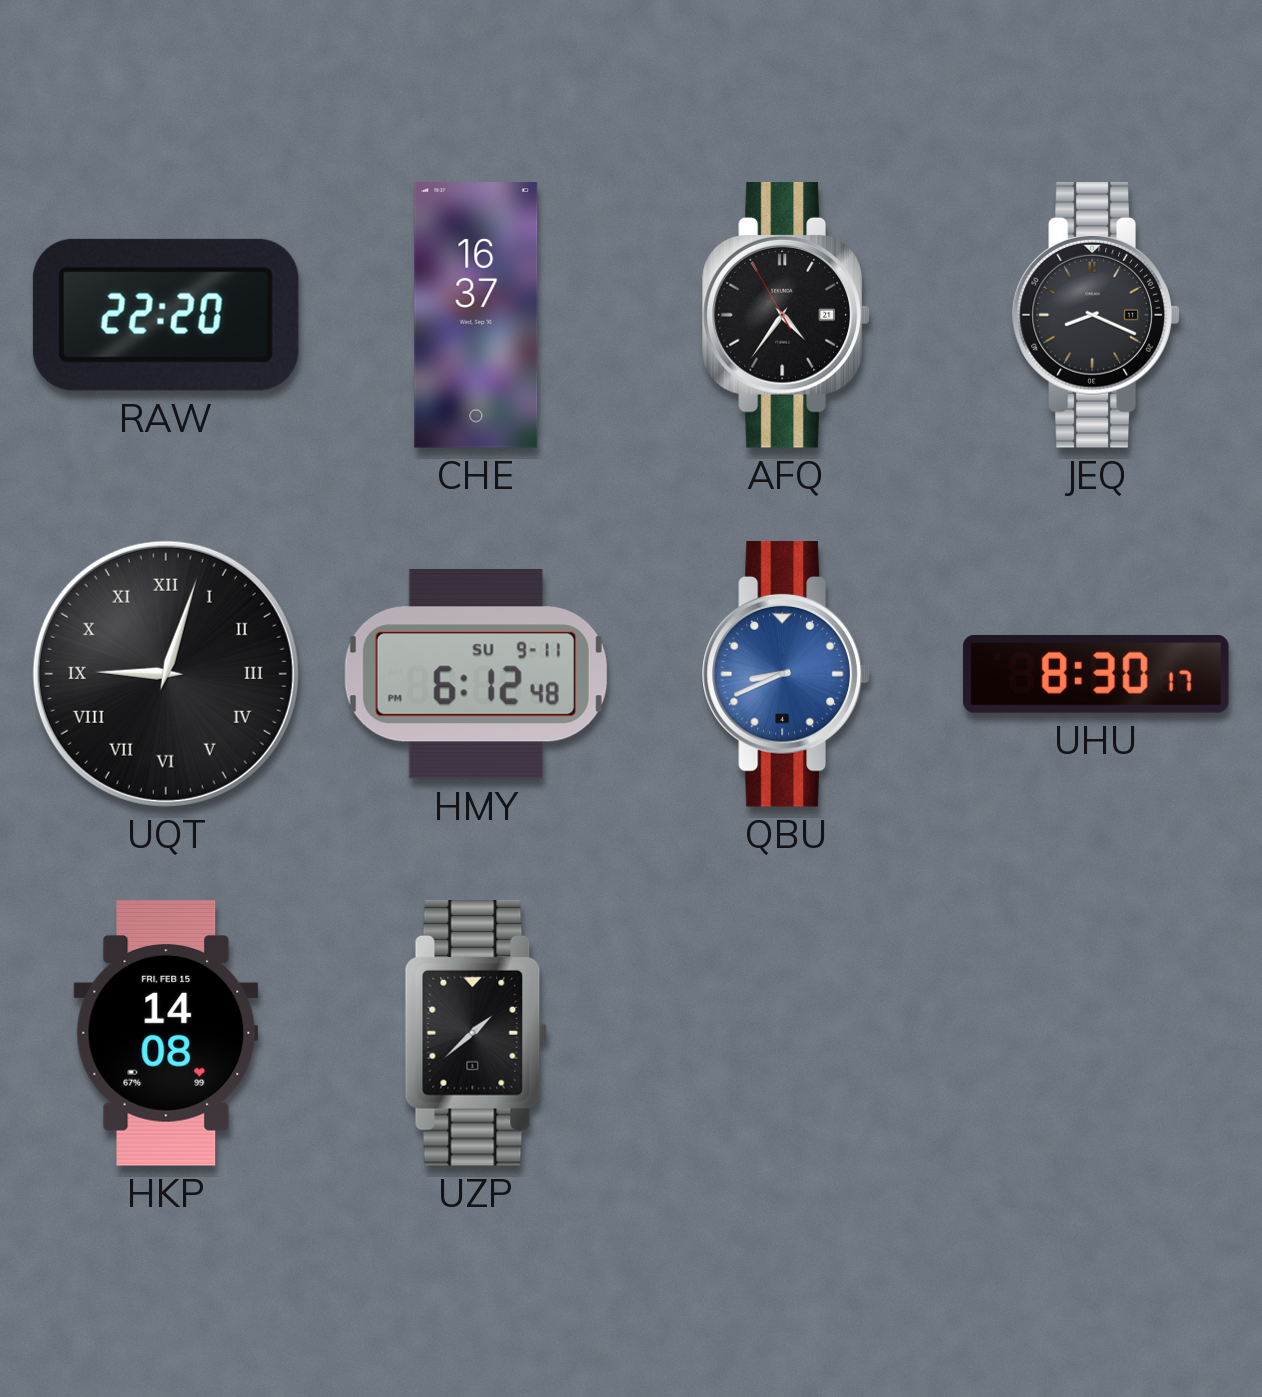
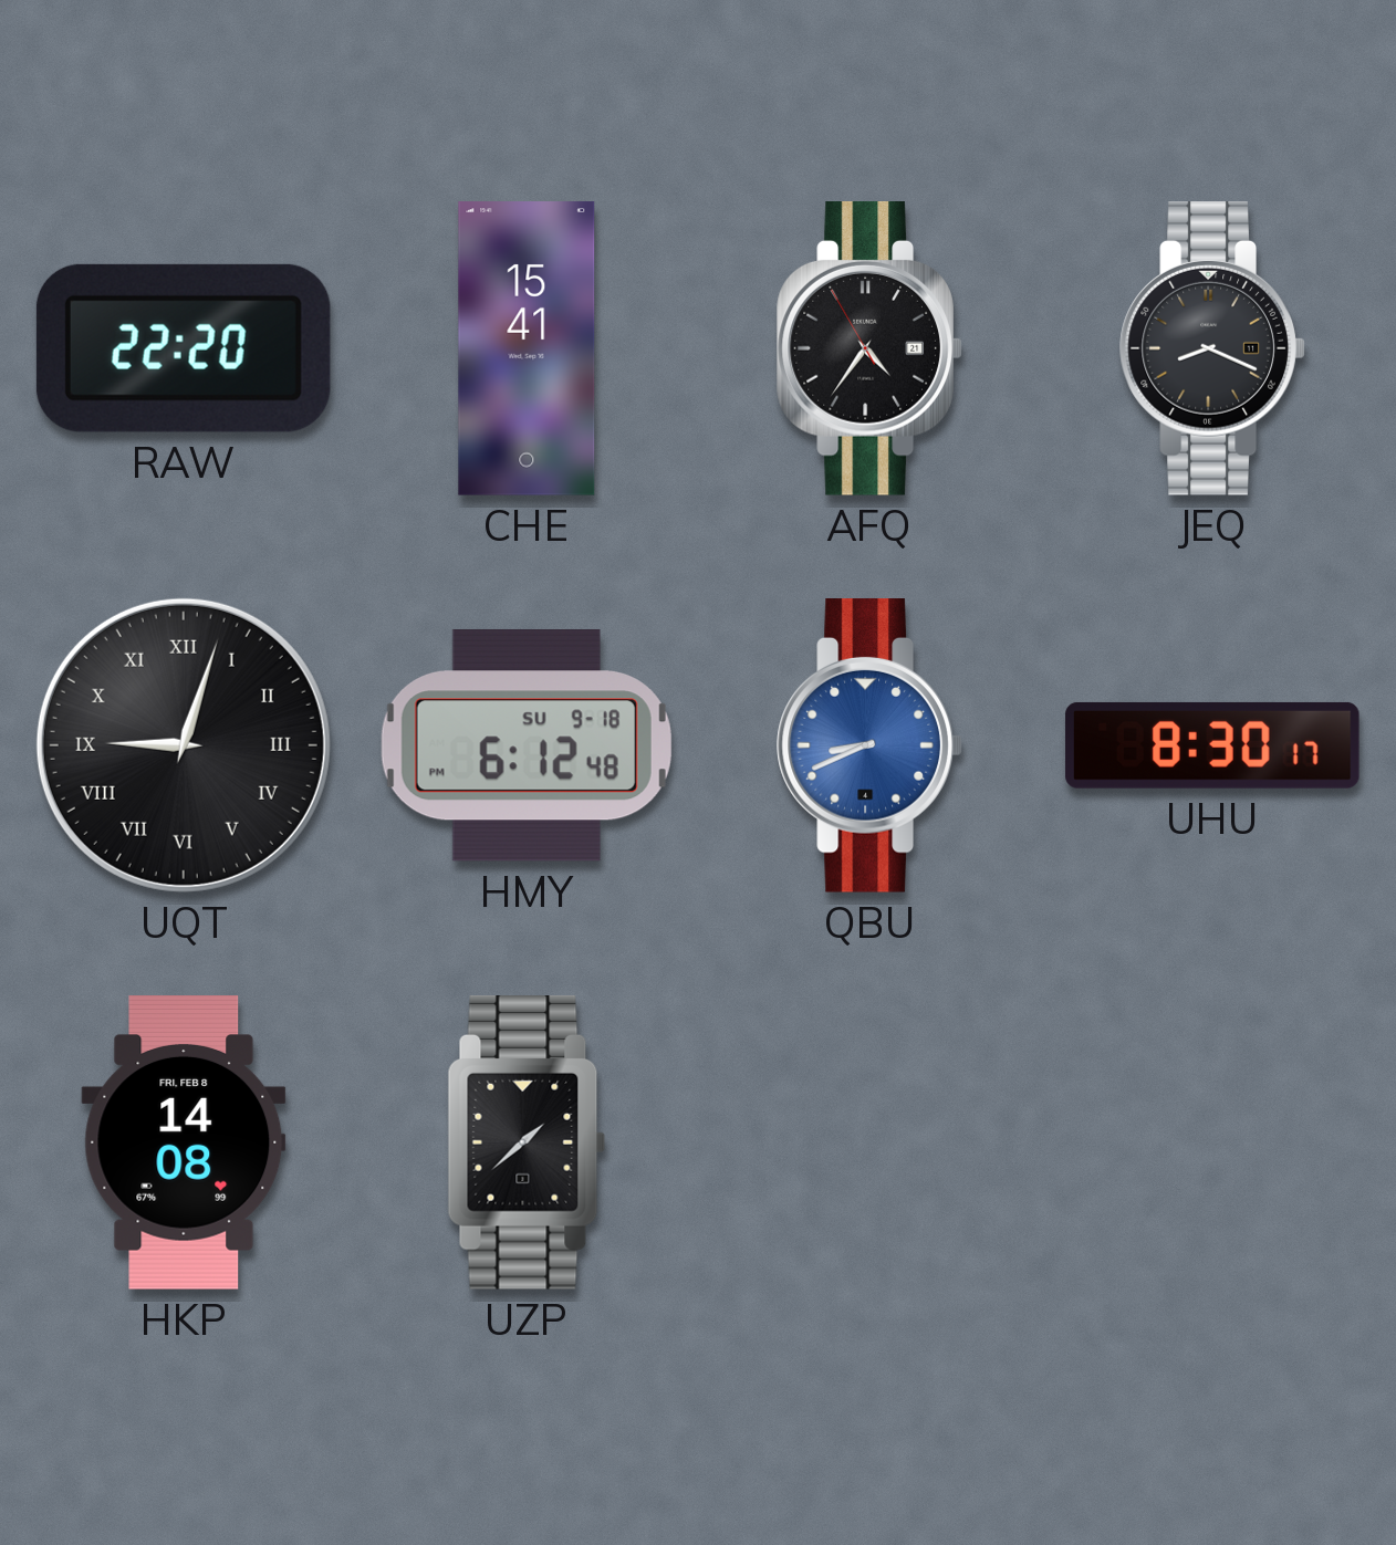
CHE: 16:37 -> 15:41 (527, 348)
HMY date: SU 9-11 -> SU 9-18 (527, 745)
HKP date: FRI, FEB 15 -> FRI, FEB 8 (184, 1144)
